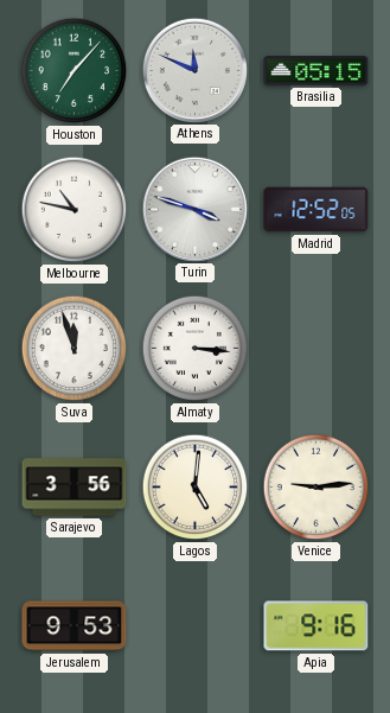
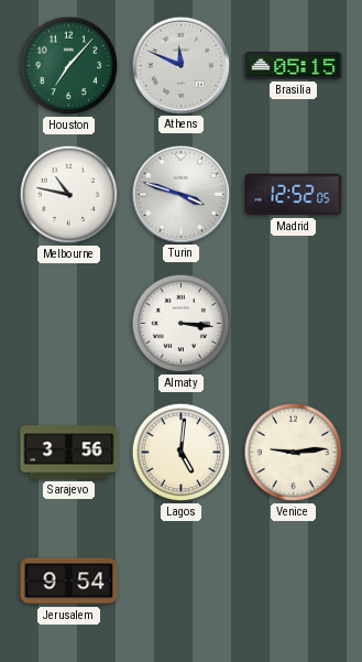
Suva: 11:57 -> none (75, 349)
Jerusalem: 9:53 -> 9:54 (69, 582)
Apia: 9:16 -> none (317, 626)
